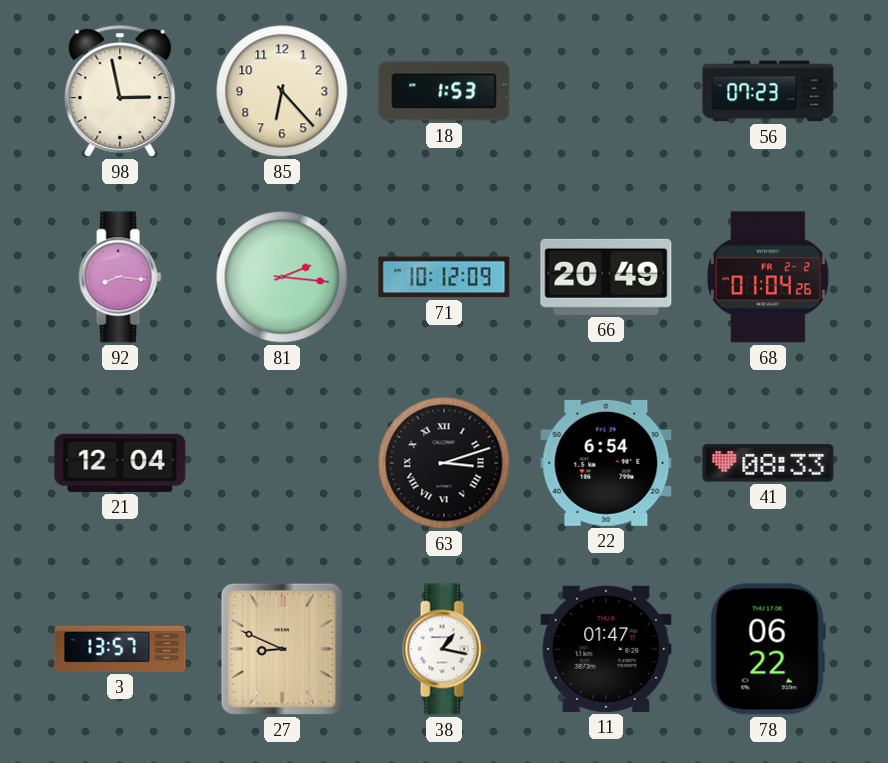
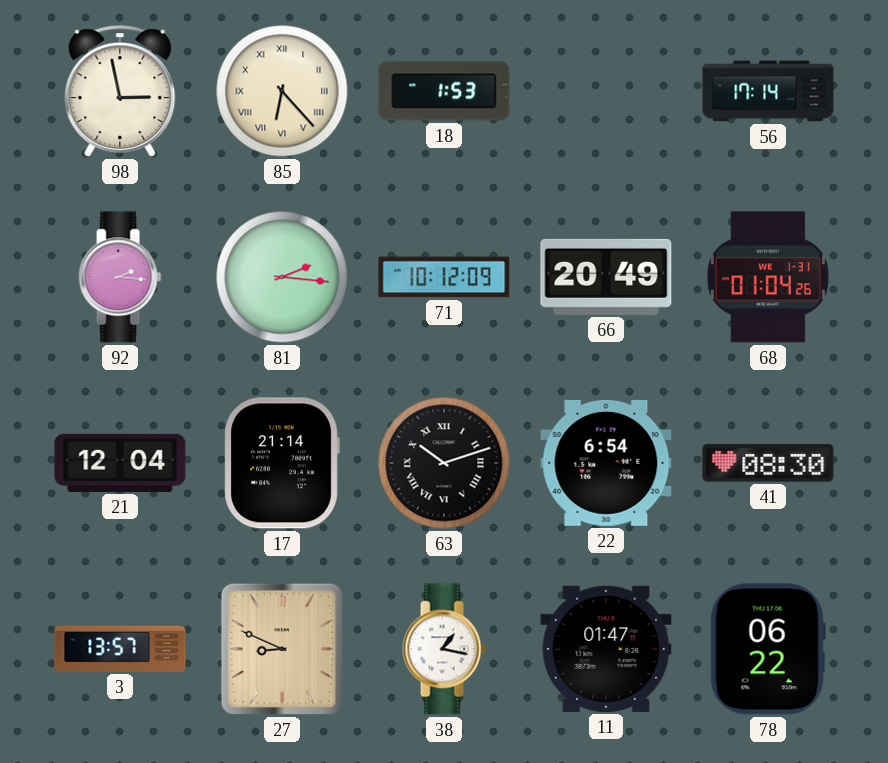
85 numerals: Arabic -> Roman (282, 91)
56: 07:23 -> 17:14 (768, 91)
92: 8:16 -> 2:16 (120, 277)
68 date: FR 2-2 -> WE 1-31 (768, 277)
17: none -> 21:14 (282, 463)
63: 3:12 -> 10:12 (444, 463)
41: 08:33 -> 08:30 (768, 463)
